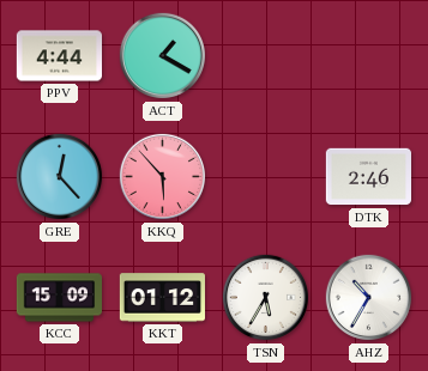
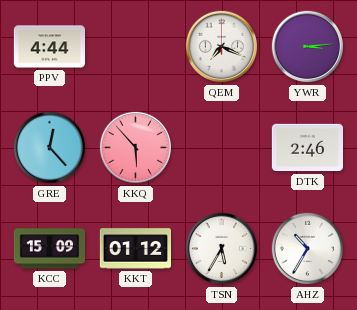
ACT: 1:20 -> none (163, 56)
QEM: none -> 7:19 (222, 47)
YWR: none -> 3:14 (308, 47)
